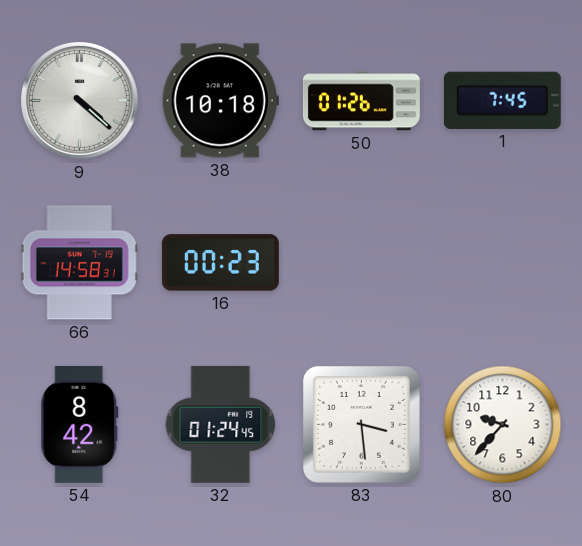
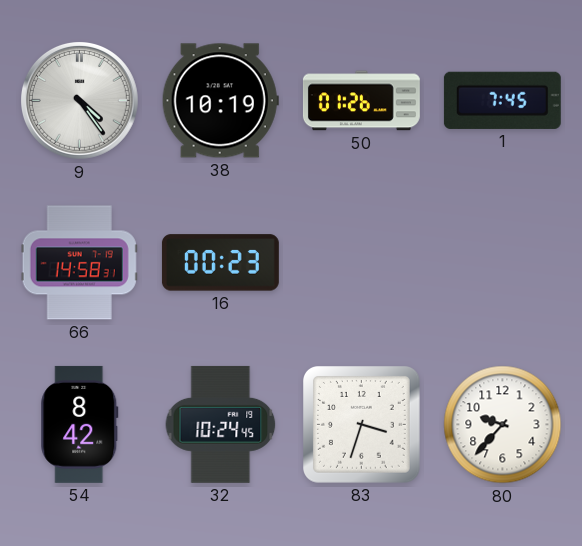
9: 4:22 -> 4:24 (80, 101)
38: 10:18 -> 10:19 (220, 101)
32: 01:24 -> 10:24 (221, 424)
83: 3:29 -> 3:33 (362, 425)
